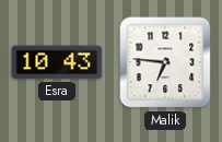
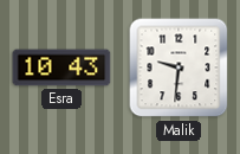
Malik: 6:46 -> 9:31 (179, 68)
